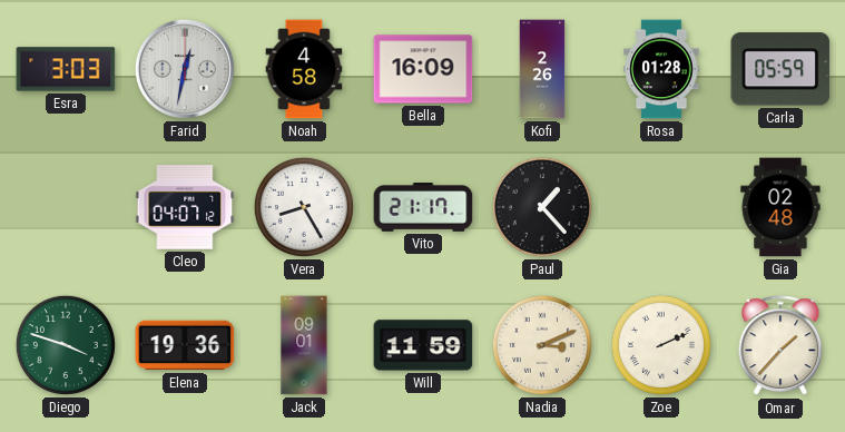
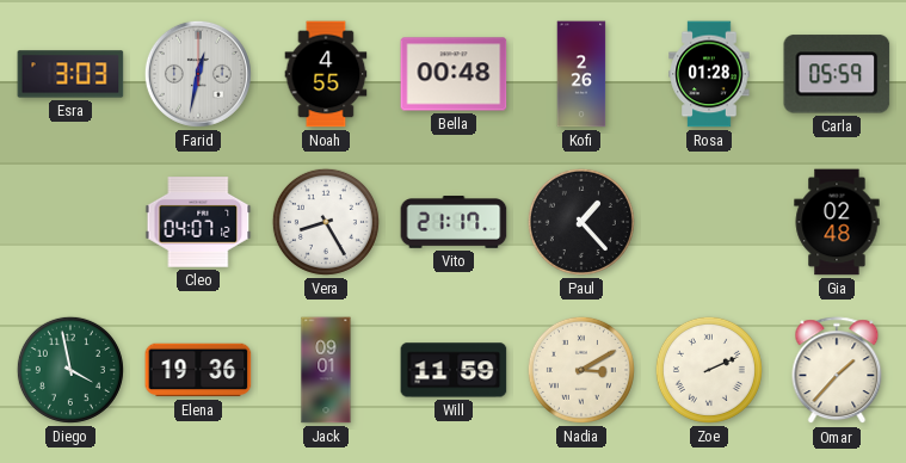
Noah: 4:58 -> 4:55 (326, 74)
Bella: 16:09 -> 00:48 (454, 74)
Diego: 3:48 -> 3:58 (70, 370)
Nadia: 3:11 -> 3:10 (581, 370)
